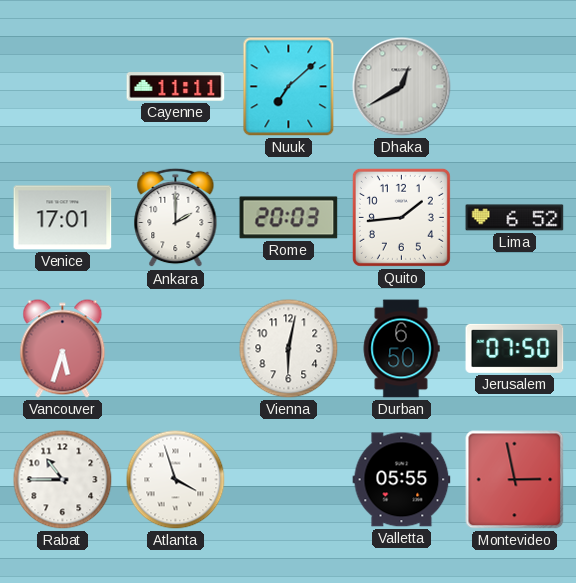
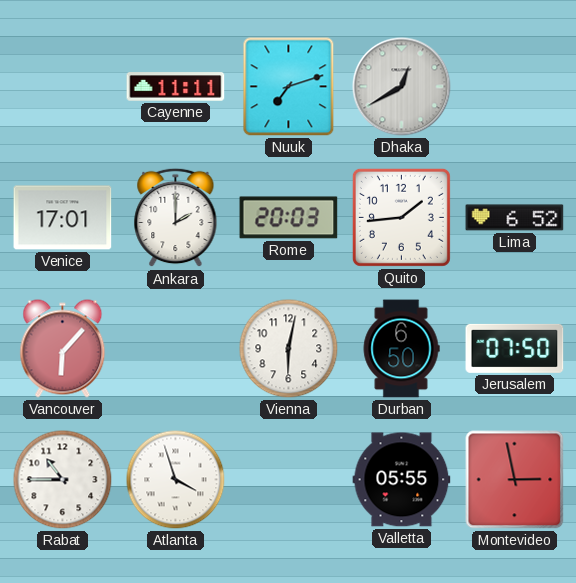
Nuuk: 7:08 -> 7:12 (289, 87)
Vancouver: 5:33 -> 6:07 (63, 349)
